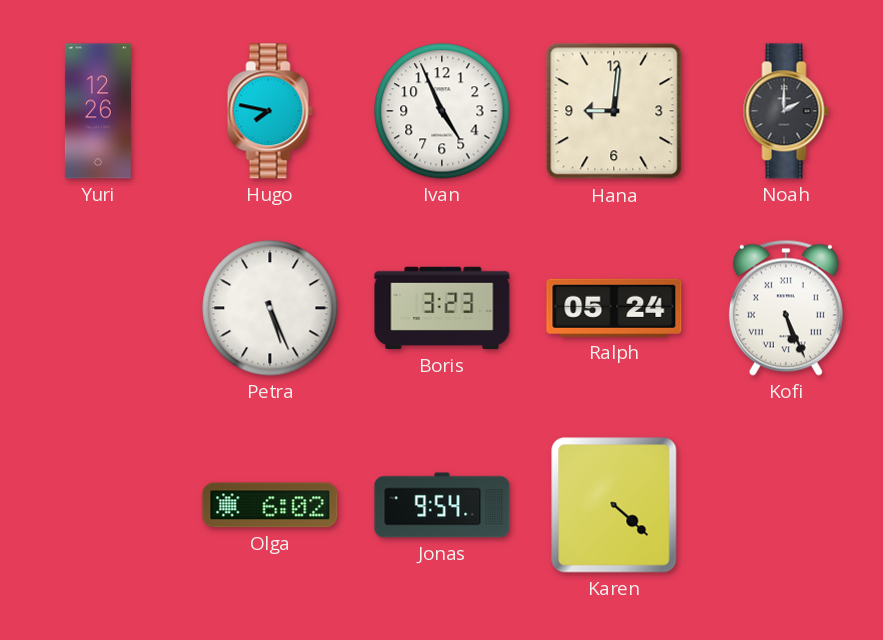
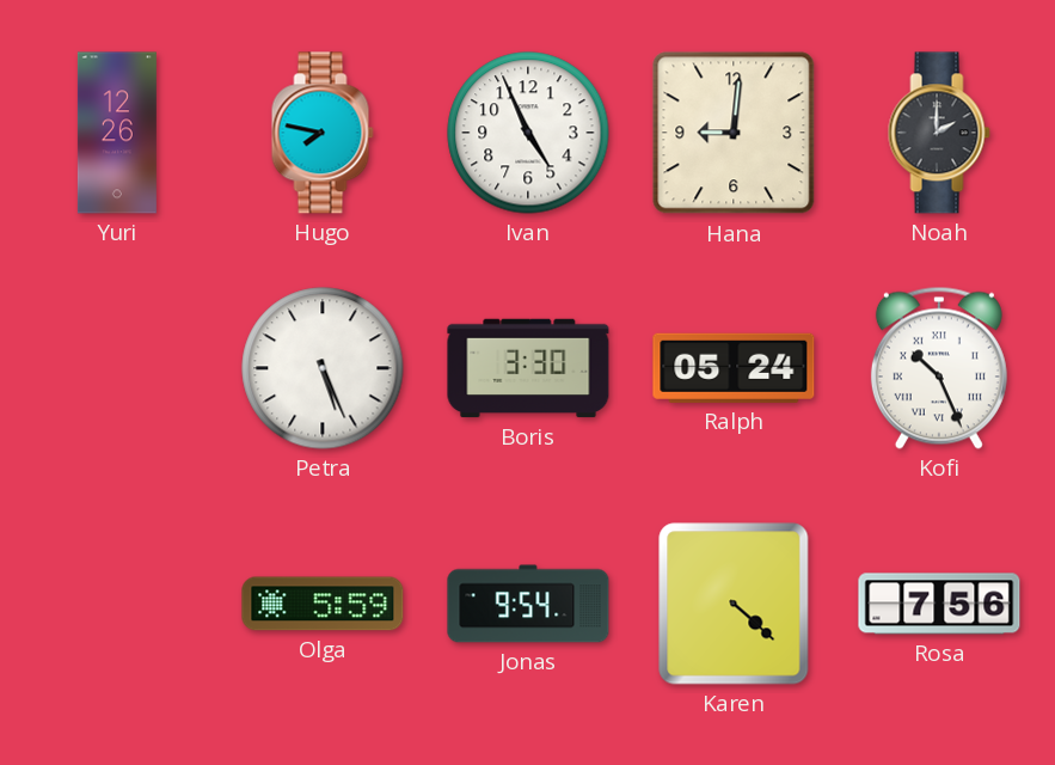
Boris: 3:23 -> 3:30 (528, 368)
Kofi: 5:26 -> 10:26 (939, 368)
Olga: 6:02 -> 5:59 (323, 604)
Rosa: none -> 7:56 (939, 604)
